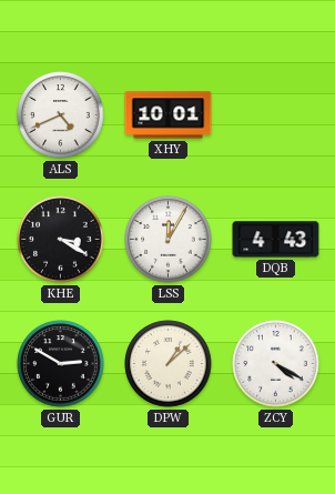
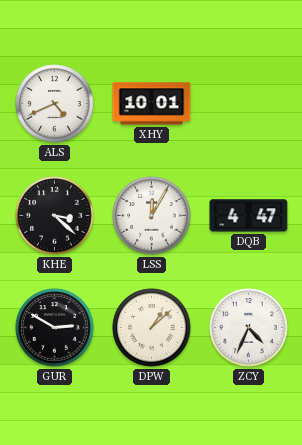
KHE: 3:20 -> 3:22 (55, 216)
DQB: 4:43 -> 4:47 (249, 216)
ZCY: 4:20 -> 4:34 (249, 328)
